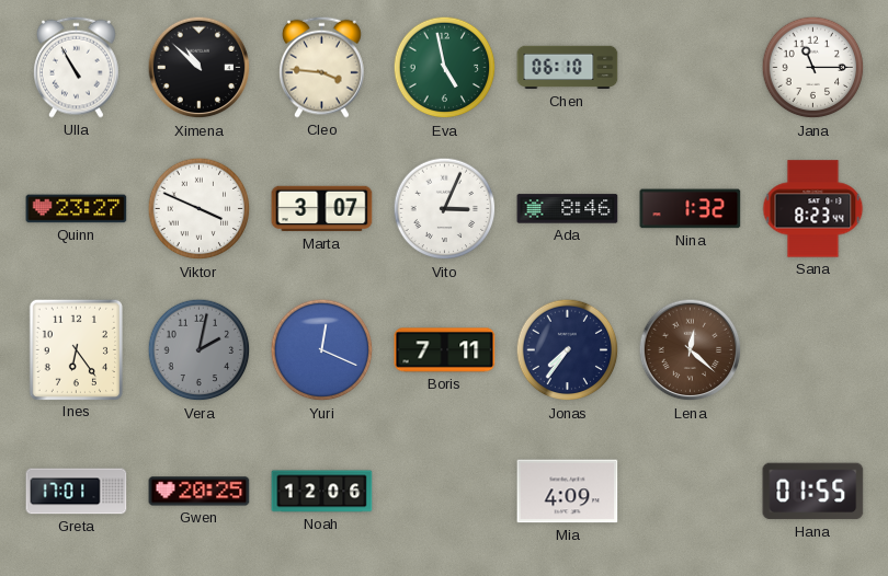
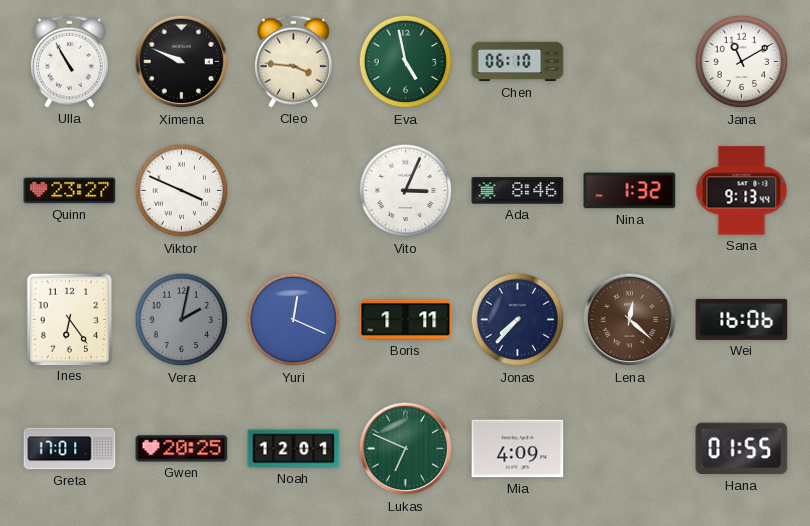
Ximena: 10:52 -> 9:49 (182, 62)
Jana: 11:15 -> 11:10 (742, 62)
Marta: 3:07 -> none (322, 209)
Sana: 8:23 -> 9:13 (742, 191)
Boris: 7:11 -> 1:11 (406, 320)
Jonas: 7:36 -> 7:37 (518, 320)
Wei: none -> 16:06 (742, 319)
Noah: 12:06 -> 12:01 (294, 449)
Lukas: none -> 6:49 (406, 449)
